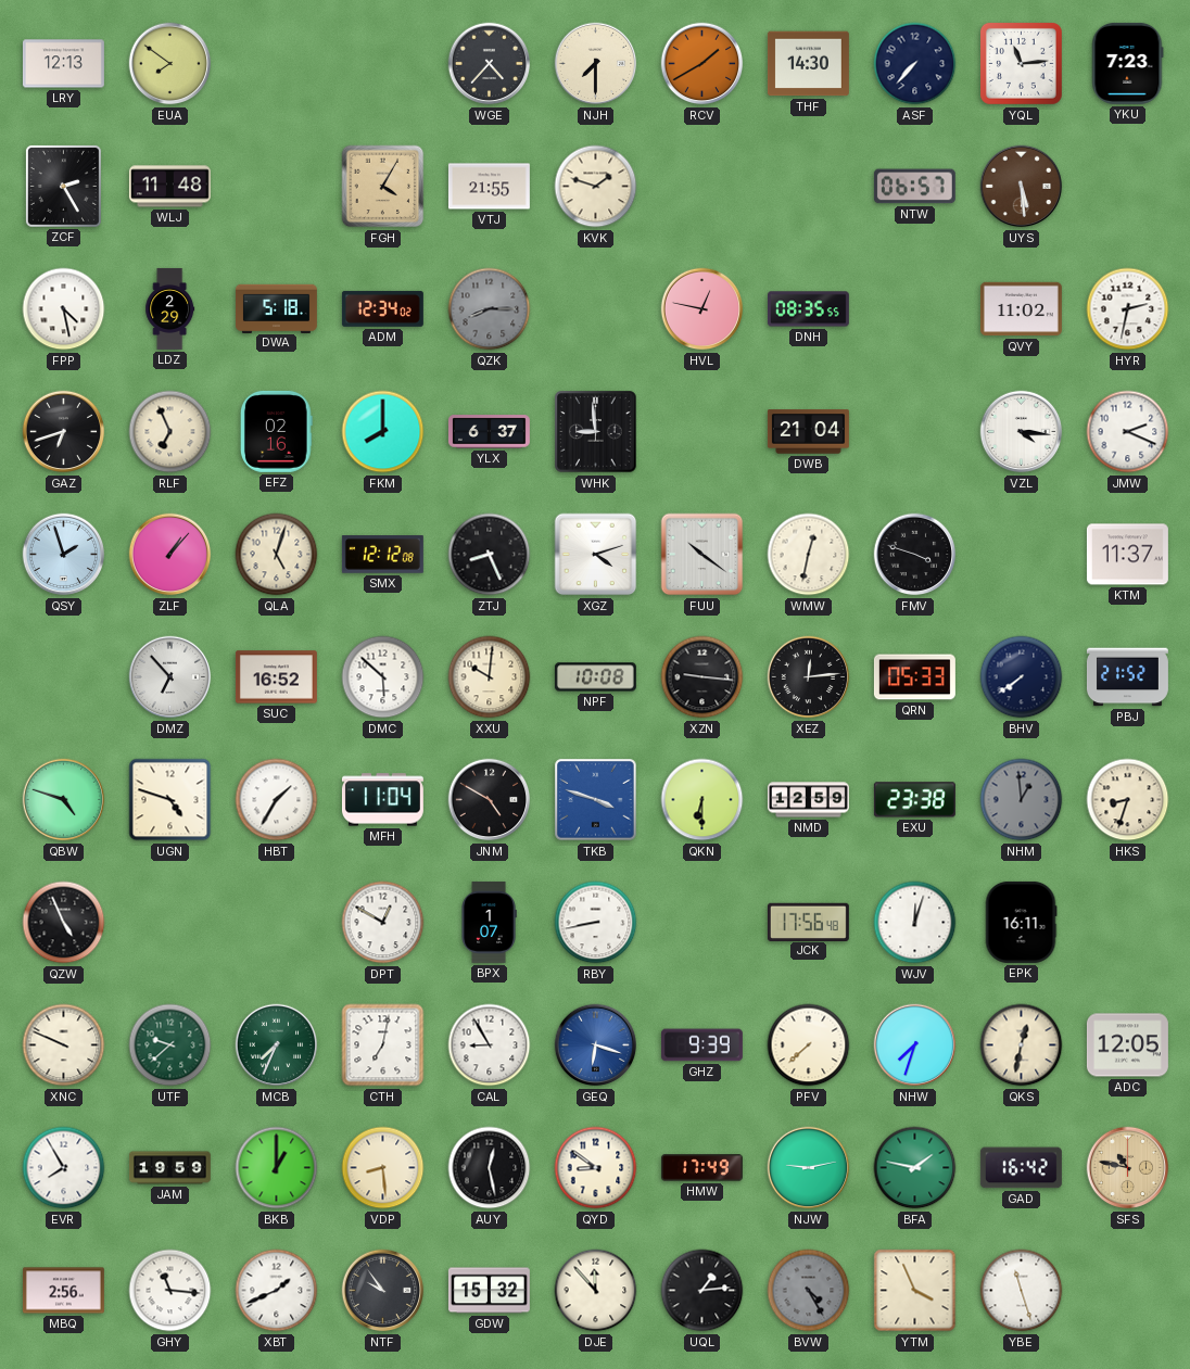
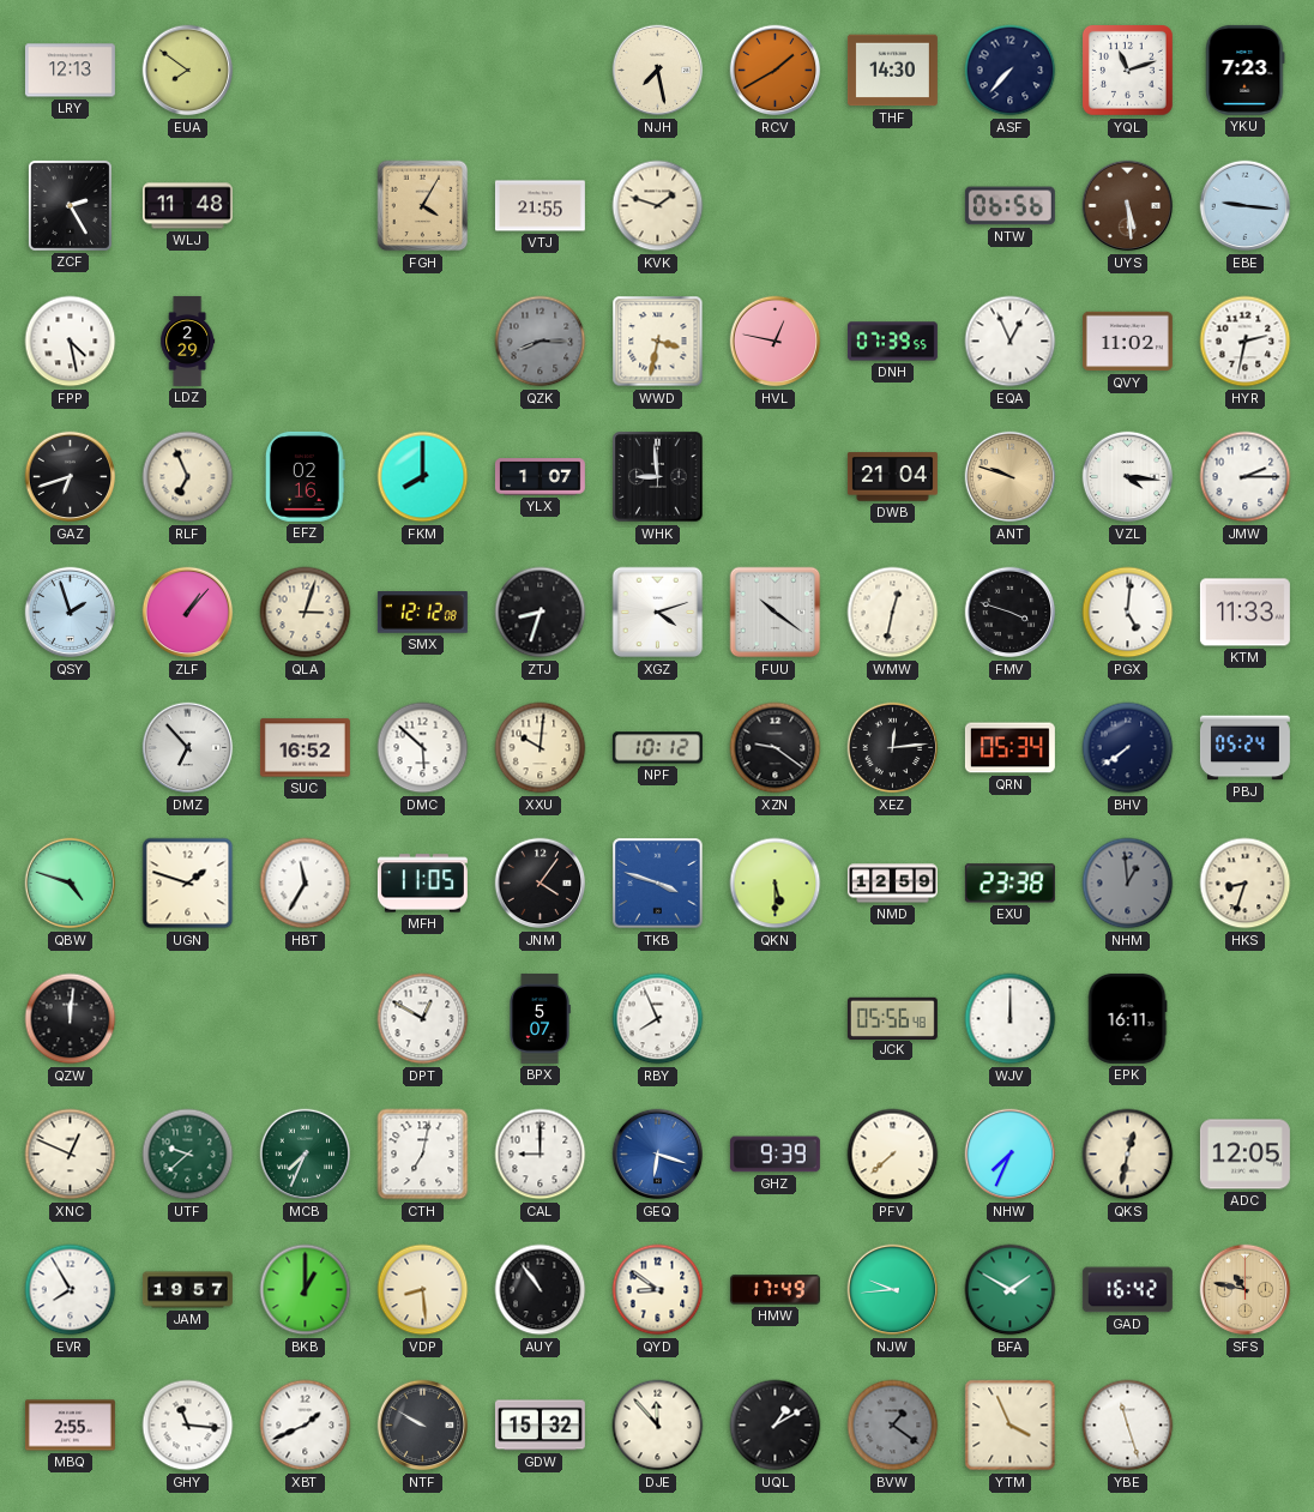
WGE: 4:37 -> none (490, 64)
NJH: 7:30 -> 7:28 (658, 71)
YQL: 11:14 -> 11:12 (1127, 70)
NTW: 06:57 -> 06:56 (1009, 206)
EBE: none -> 9:16 (1246, 206)
DWA: 5:18 -> none (276, 308)
ADM: 12:34 -> none (382, 308)
WWD: none -> 3:32 (658, 342)
DNH: 08:35 -> 07:39 (892, 342)
EQA: none -> 12:56 (1011, 342)
YLX: 6:37 -> 1:07 (540, 477)
ANT: none -> 9:48 (1011, 477)
JMW: 2:19 -> 2:15 (1246, 477)
QLA: 5:03 -> 3:03 (306, 613)
ZTJ: 8:26 -> 8:33 (541, 613)
PGX: none -> 5:01 (1128, 613)
KTM: 11:37 -> 11:33 (1244, 613)
NPF: 10:08 -> 10:12 (657, 748)
XZN: 9:16 -> 9:21 (776, 748)
QRN: 05:33 -> 05:34 (1009, 748)
PBJ: 21:52 -> 05:24 (1244, 748)
UGN: 4:48 -> 1:48 (188, 884)
HBT: 1:35 -> 11:35 (306, 884)
MFH: 11:04 -> 11:05 (422, 884)
JNM: 4:50 -> 4:06 (541, 884)
QKN: 6:30 -> 5:30 (776, 884)
QZW: 4:56 -> 12:01 (71, 1019)
BPX: 1:07 -> 5:07 (540, 1018)
RBY: 8:43 -> 7:56 (658, 1019)
JCK: 17:56 -> 05:56 (892, 1018)
WJV: 12:03 -> 12:00 (1011, 1019)
XNC: 9:49 -> 12:49 (71, 1155)
CAL: 8:55 -> 9:00 (541, 1155)
NHW: 7:33 -> 7:34 (1011, 1155)
JAM: 19:59 -> 19:57 (187, 1290)
AUY: 12:28 -> 10:54 (541, 1290)
NJW: 9:13 -> 9:44 (893, 1290)
BFA: 1:47 -> 1:50 (1011, 1290)
MBQ: 2:56 -> 2:55 (70, 1426)
NTF: 9:54 -> 9:50 (423, 1426)
UQL: 1:14 -> 1:10 (776, 1426)
BVW: 4:25 -> 1:21 (893, 1426)
